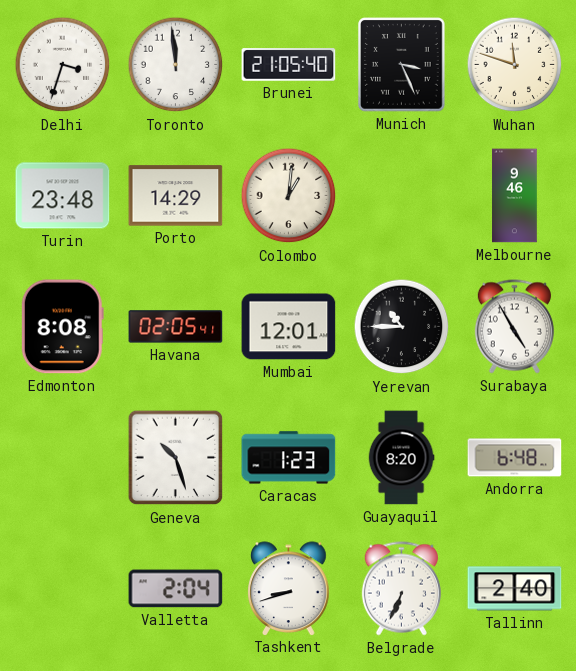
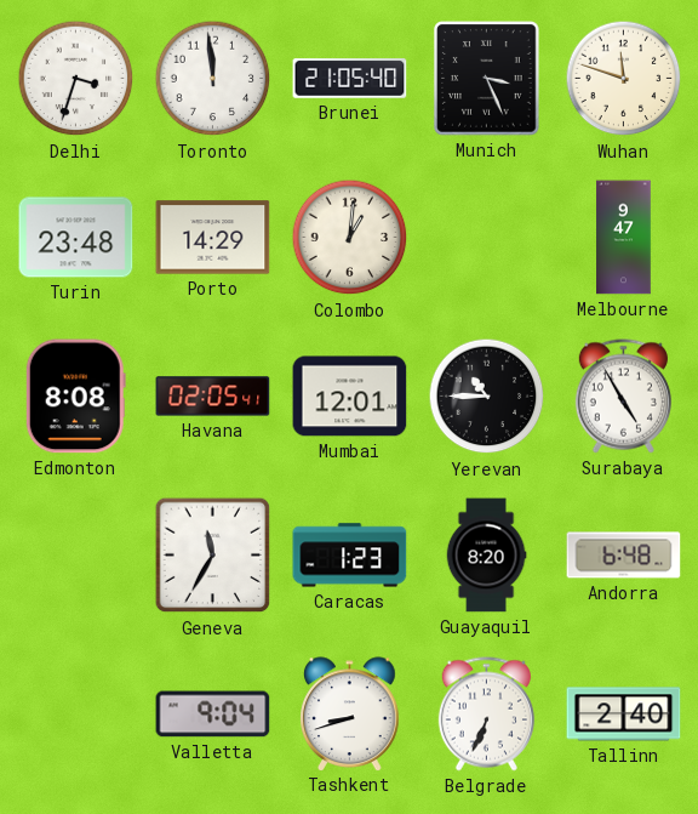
Melbourne: 9:46 -> 9:47 (624, 238)
Geneva: 10:27 -> 11:35 (213, 556)
Valletta: 2:04 -> 9:04 (213, 715)
